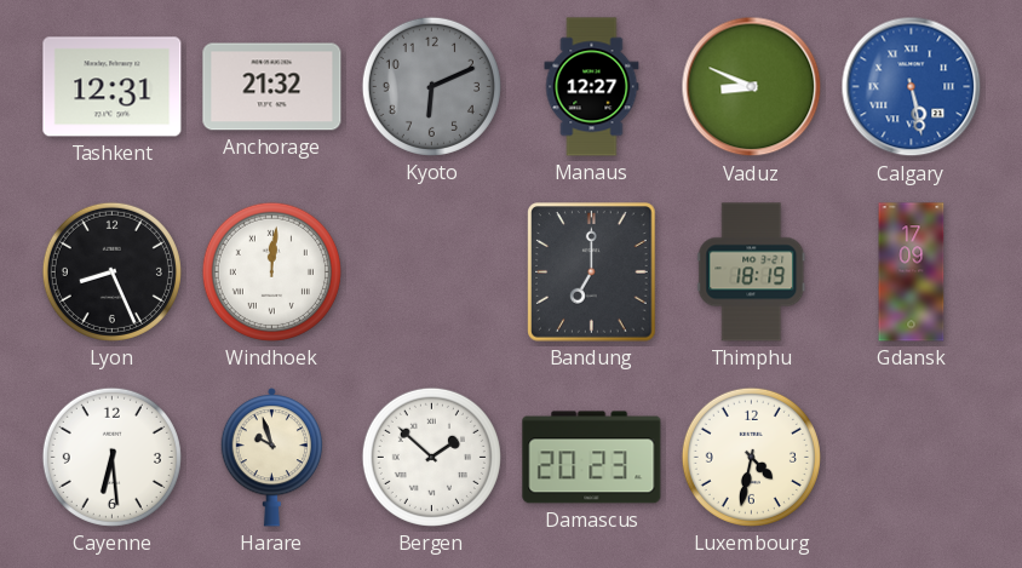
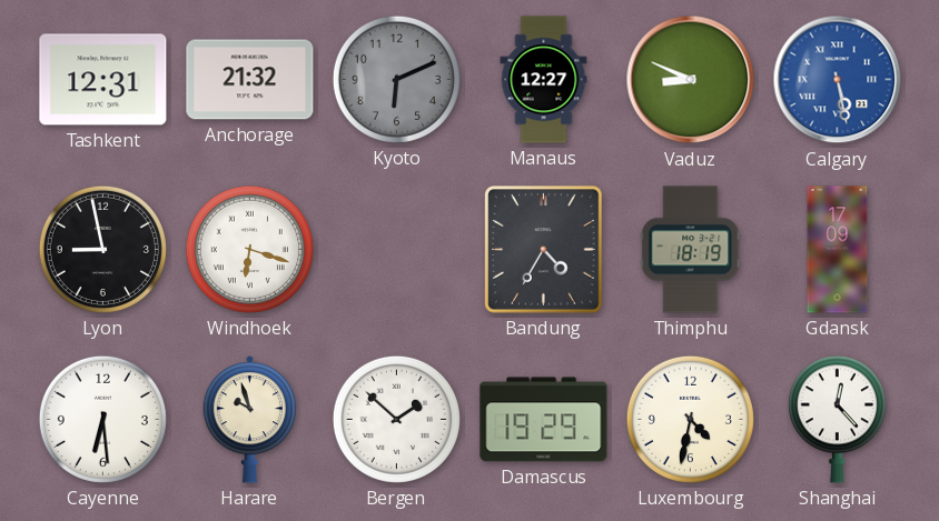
Lyon: 8:26 -> 8:58 (102, 249)
Windhoek: 12:01 -> 6:18 (249, 249)
Bandung: 7:00 -> 4:35 (544, 250)
Damascus: 20:23 -> 19:29 (544, 420)
Shanghai: none -> 12:23 (837, 420)
